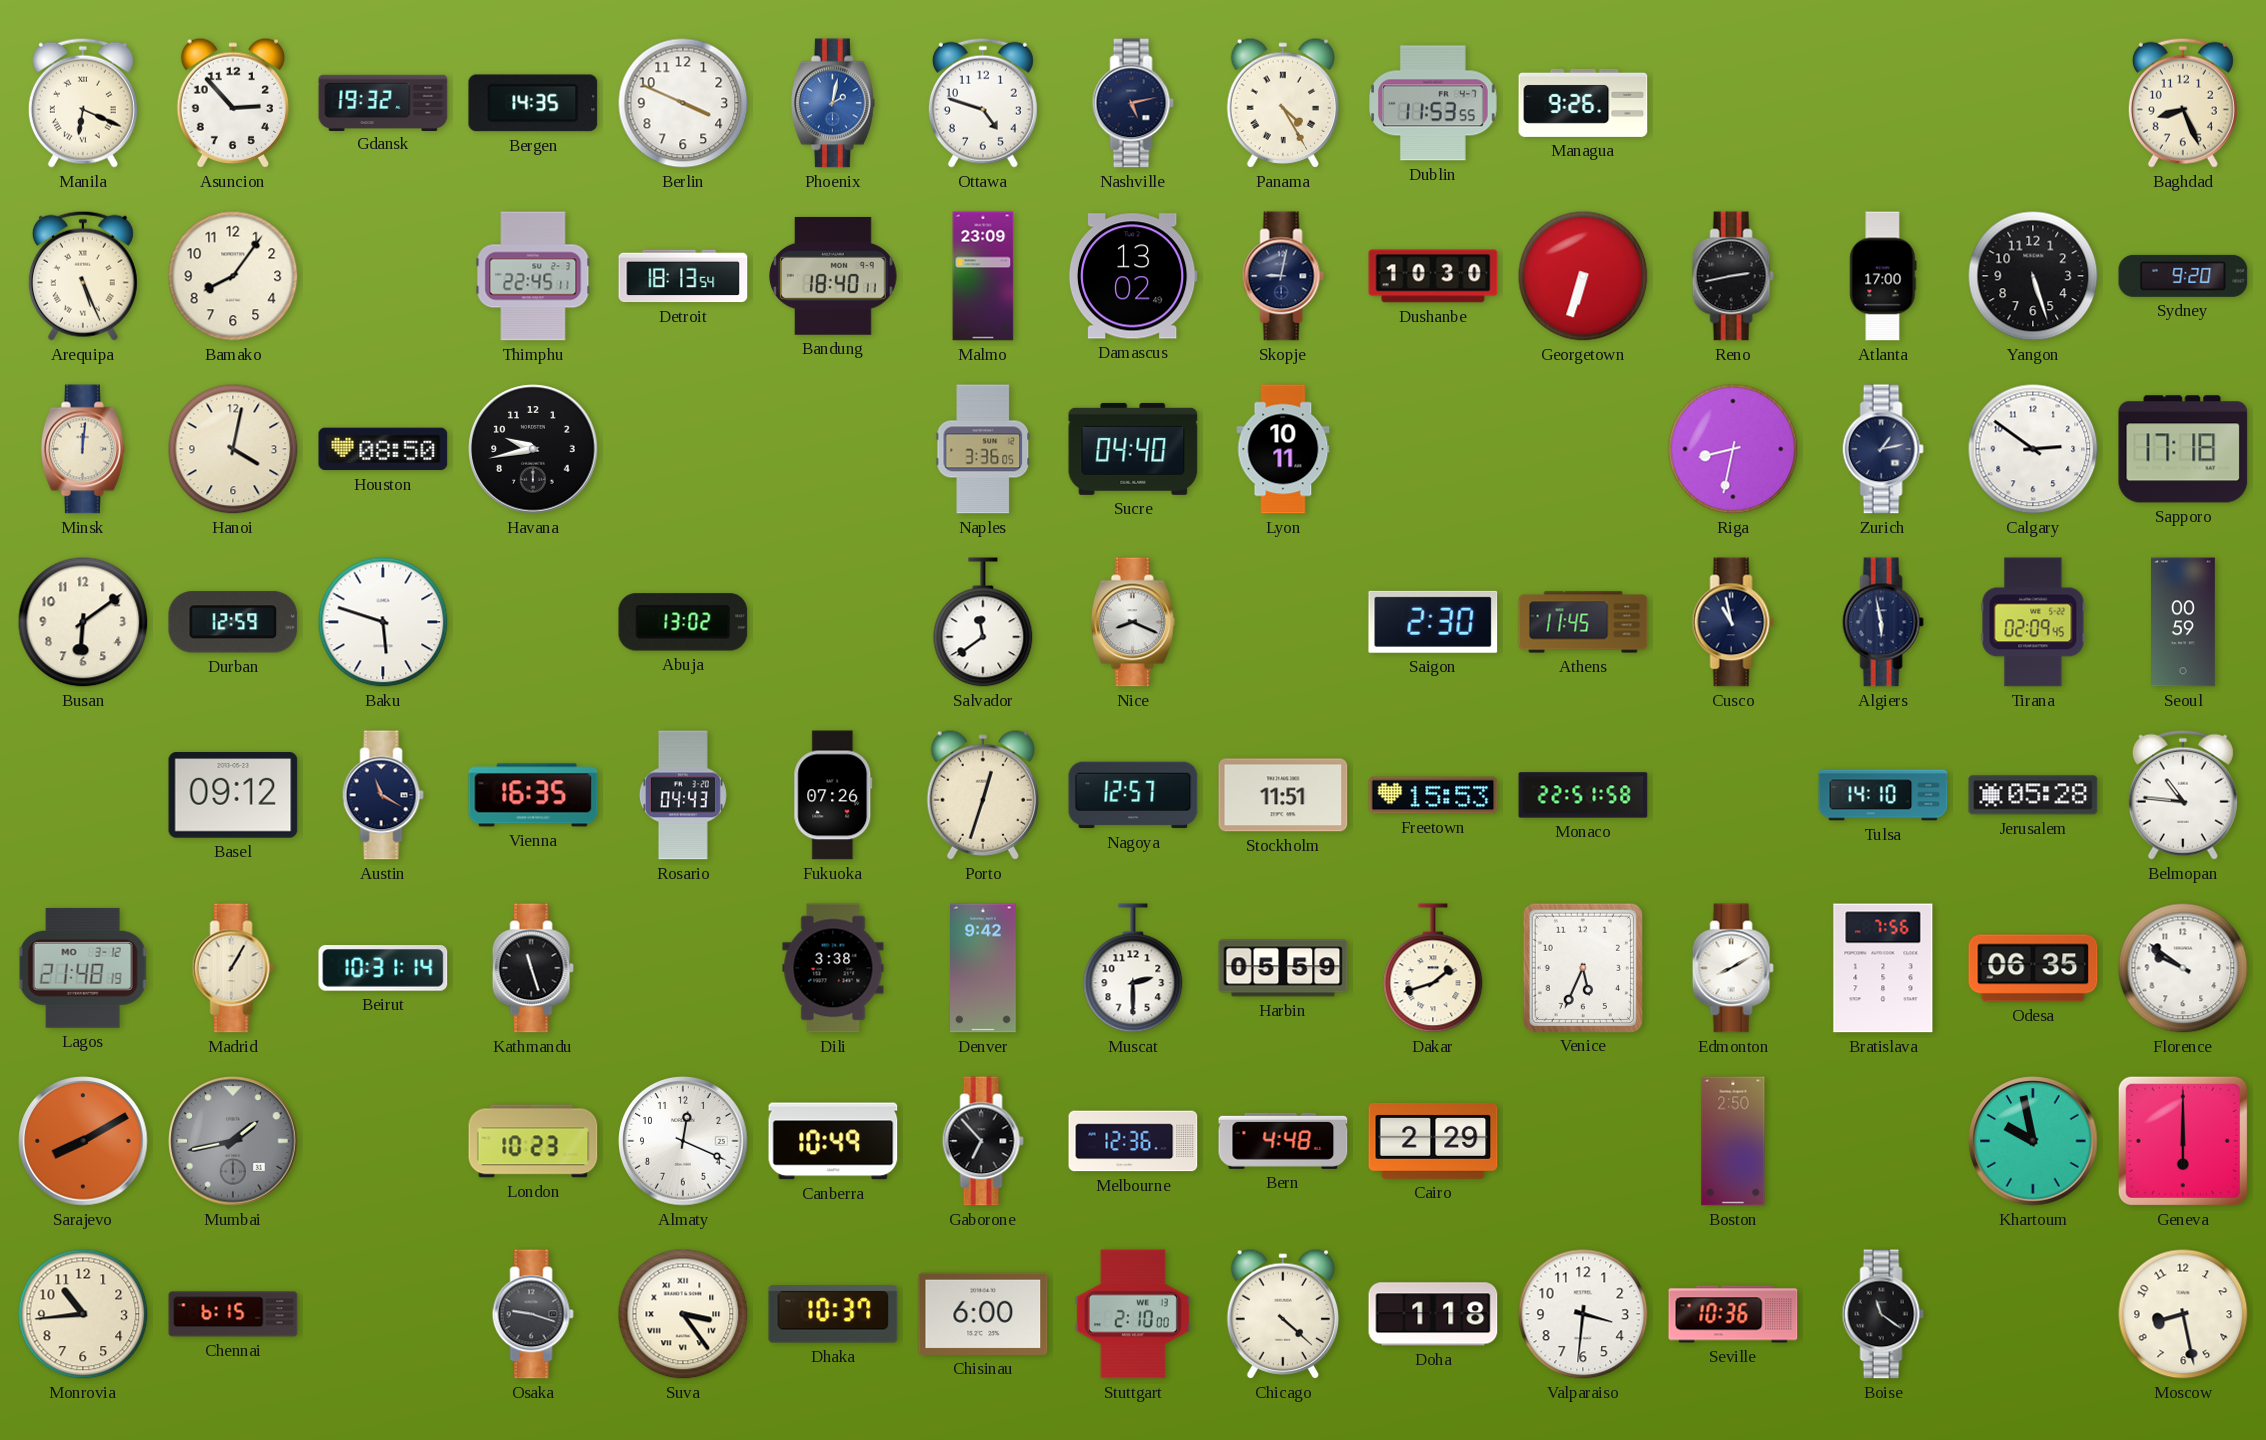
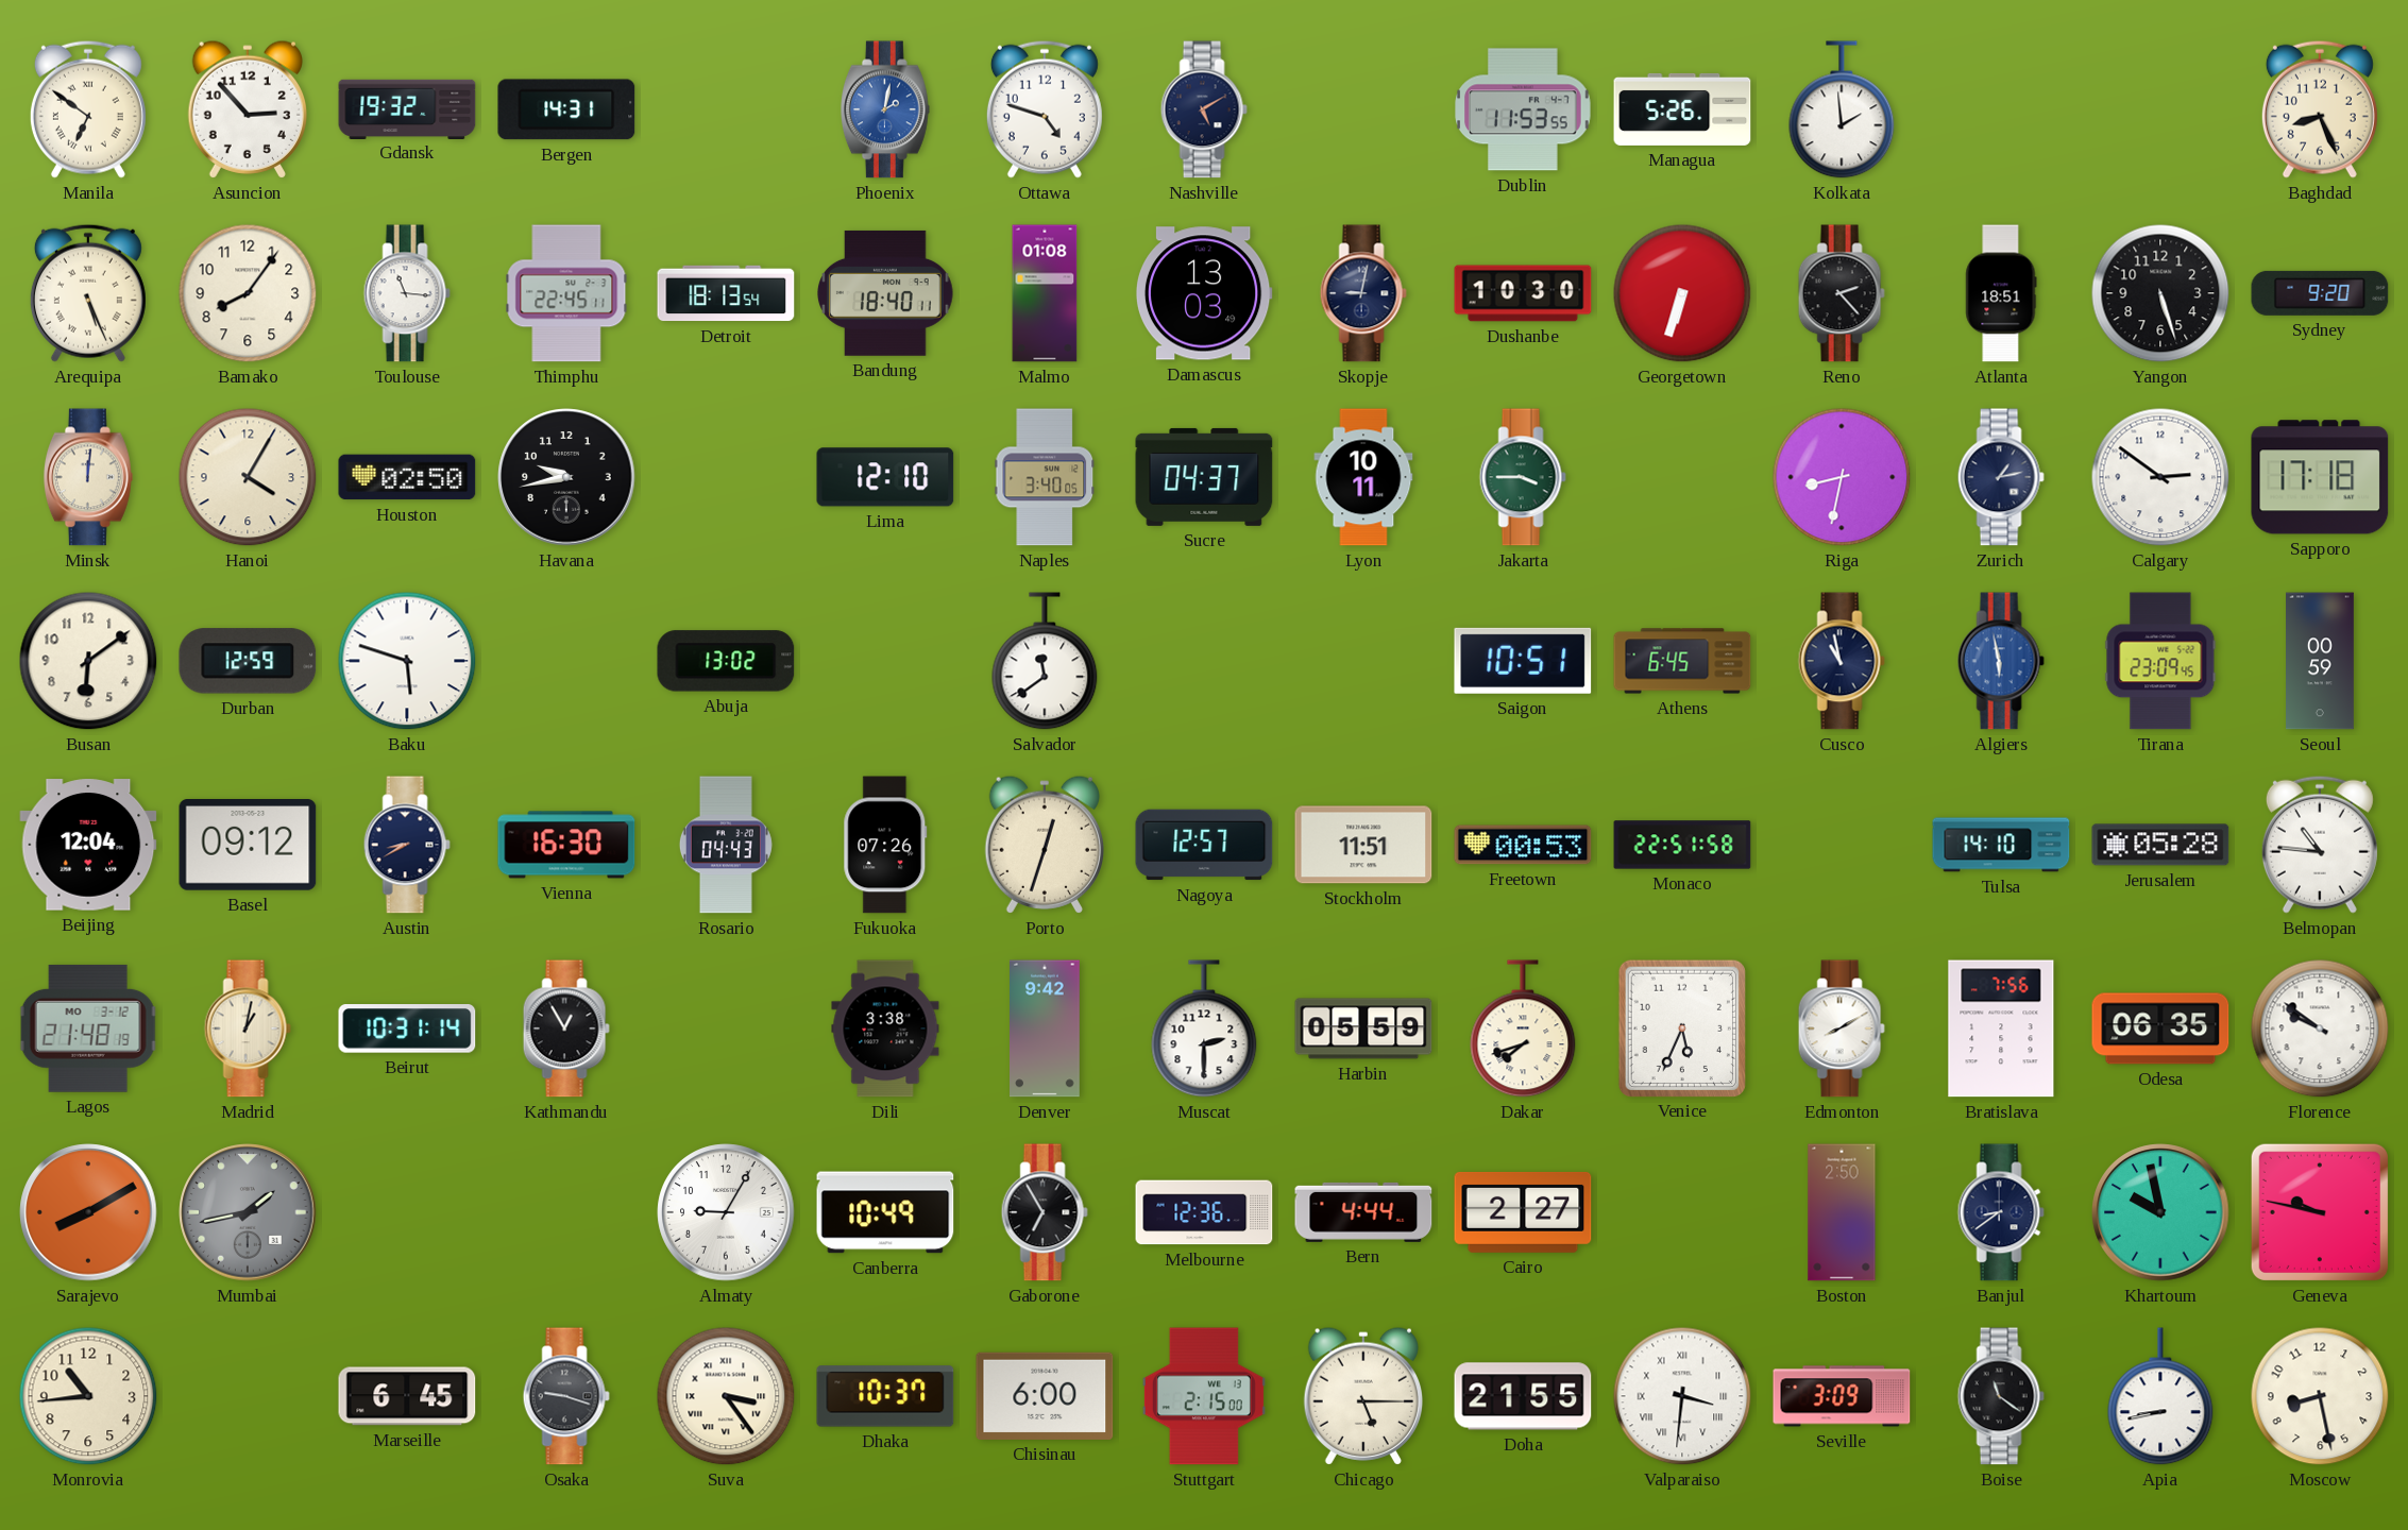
Manila: 6:19 -> 6:51 (88, 109)
Bergen: 14:35 -> 14:31 (566, 109)
Berlin: 3:49 -> none (683, 103)
Nashville: 5:13 -> 5:10 (1204, 109)
Panama: 4:25 -> none (1282, 103)
Managua: 9:26 -> 5:26 (1682, 109)
Kolkata: none -> 1:59 (1842, 109)
Toulouse: none -> 11:16 (407, 293)
Malmo: 23:09 -> 01:08 (1045, 293)
Damascus: 13:02 -> 13:03 (1204, 293)
Reno: 2:43 -> 2:23 (1842, 293)
Atlanta: 17:00 -> 18:51 (2001, 293)
Hanoi: 4:02 -> 4:05 (248, 477)
Houston: 08:50 -> 02:50 (407, 477)
Lima: none -> 12:10 (885, 477)
Naples: 3:36 -> 3:40 (1045, 477)
Sucre: 04:40 -> 04:37 (1204, 477)
Jakarta: none -> 3:45 (1523, 477)
Nice: 8:19 -> none (1133, 622)
Saigon: 2:30 -> 10:51 (1523, 661)
Athens: 11:45 -> 6:45 (1682, 661)
Algiers dial: navy -> blue (2001, 661)
Tirana: 02:09 -> 23:09 (2160, 661)
Beijing: none -> 12:04 (88, 845)
Austin: 11:20 -> 8:40 (407, 845)
Vienna: 16:35 -> 16:30 (566, 845)
Freetown: 15:53 -> 00:53 (1523, 845)
Madrid: 1:05 -> 1:02 (248, 1028)
Kathmandu: 11:27 -> 12:55 (566, 1028)
Dakar: 1:42 -> 7:42 (1523, 1028)
London: 10:23 -> none (533, 1141)
Almaty: 12:19 -> 9:05 (726, 1212)
Gaborone: 6:53 -> 6:55 (1045, 1212)
Bern: 4:48 -> 4:44 (1363, 1212)
Cairo: 2:29 -> 2:27 (1523, 1212)
Banjul: none -> 8:39 (2001, 1212)
Geneva: 6:00 -> 9:47 (2320, 1212)
Chennai: 6:15 -> none (233, 1314)
Marseille: none -> 6:45 (407, 1396)
Stuttgart: 2:10 -> 2:15 (1204, 1396)
Chicago: 4:22 -> 5:15 (1362, 1396)
Doha: 1:18 -> 21:55 (1523, 1396)
Valparaiso numerals: Arabic -> Roman (1682, 1396)
Seville: 10:36 -> 3:09 (1842, 1396)
Apia: none -> 8:43 (2160, 1396)
